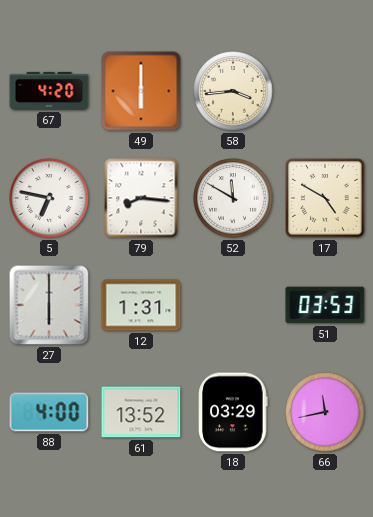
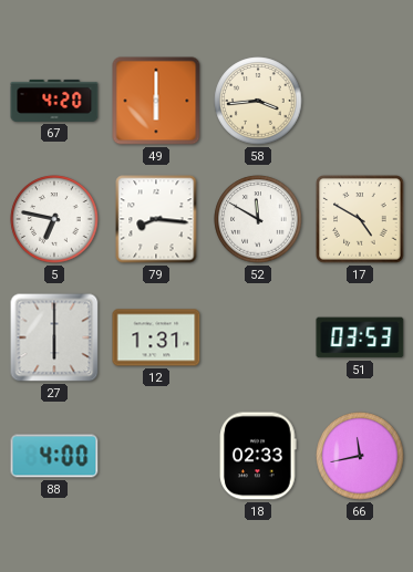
61: 13:52 -> none (141, 412)
18: 03:29 -> 02:33 (258, 456)
